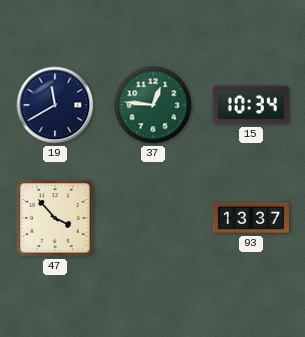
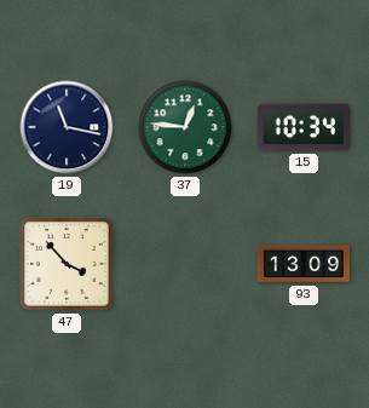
19: 11:40 -> 11:17 (67, 127)
93: 13:37 -> 13:09 (302, 264)
